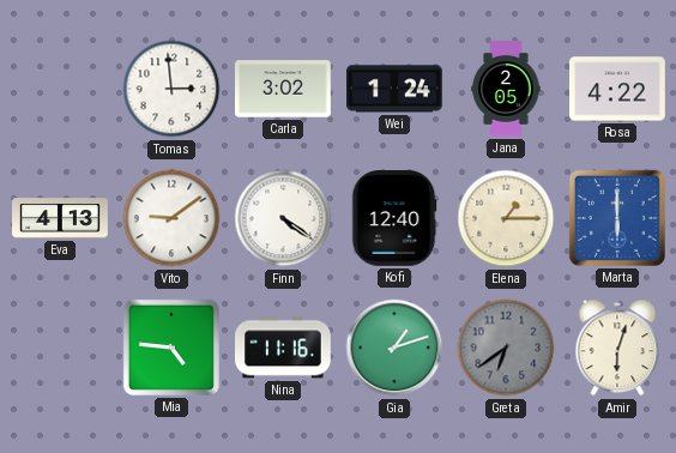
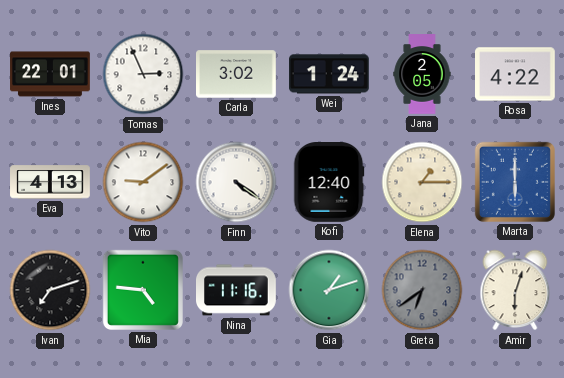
Ines: none -> 22:01 (50, 74)
Tomas: 2:59 -> 2:56 (143, 74)
Ivan: none -> 7:12 (50, 290)
